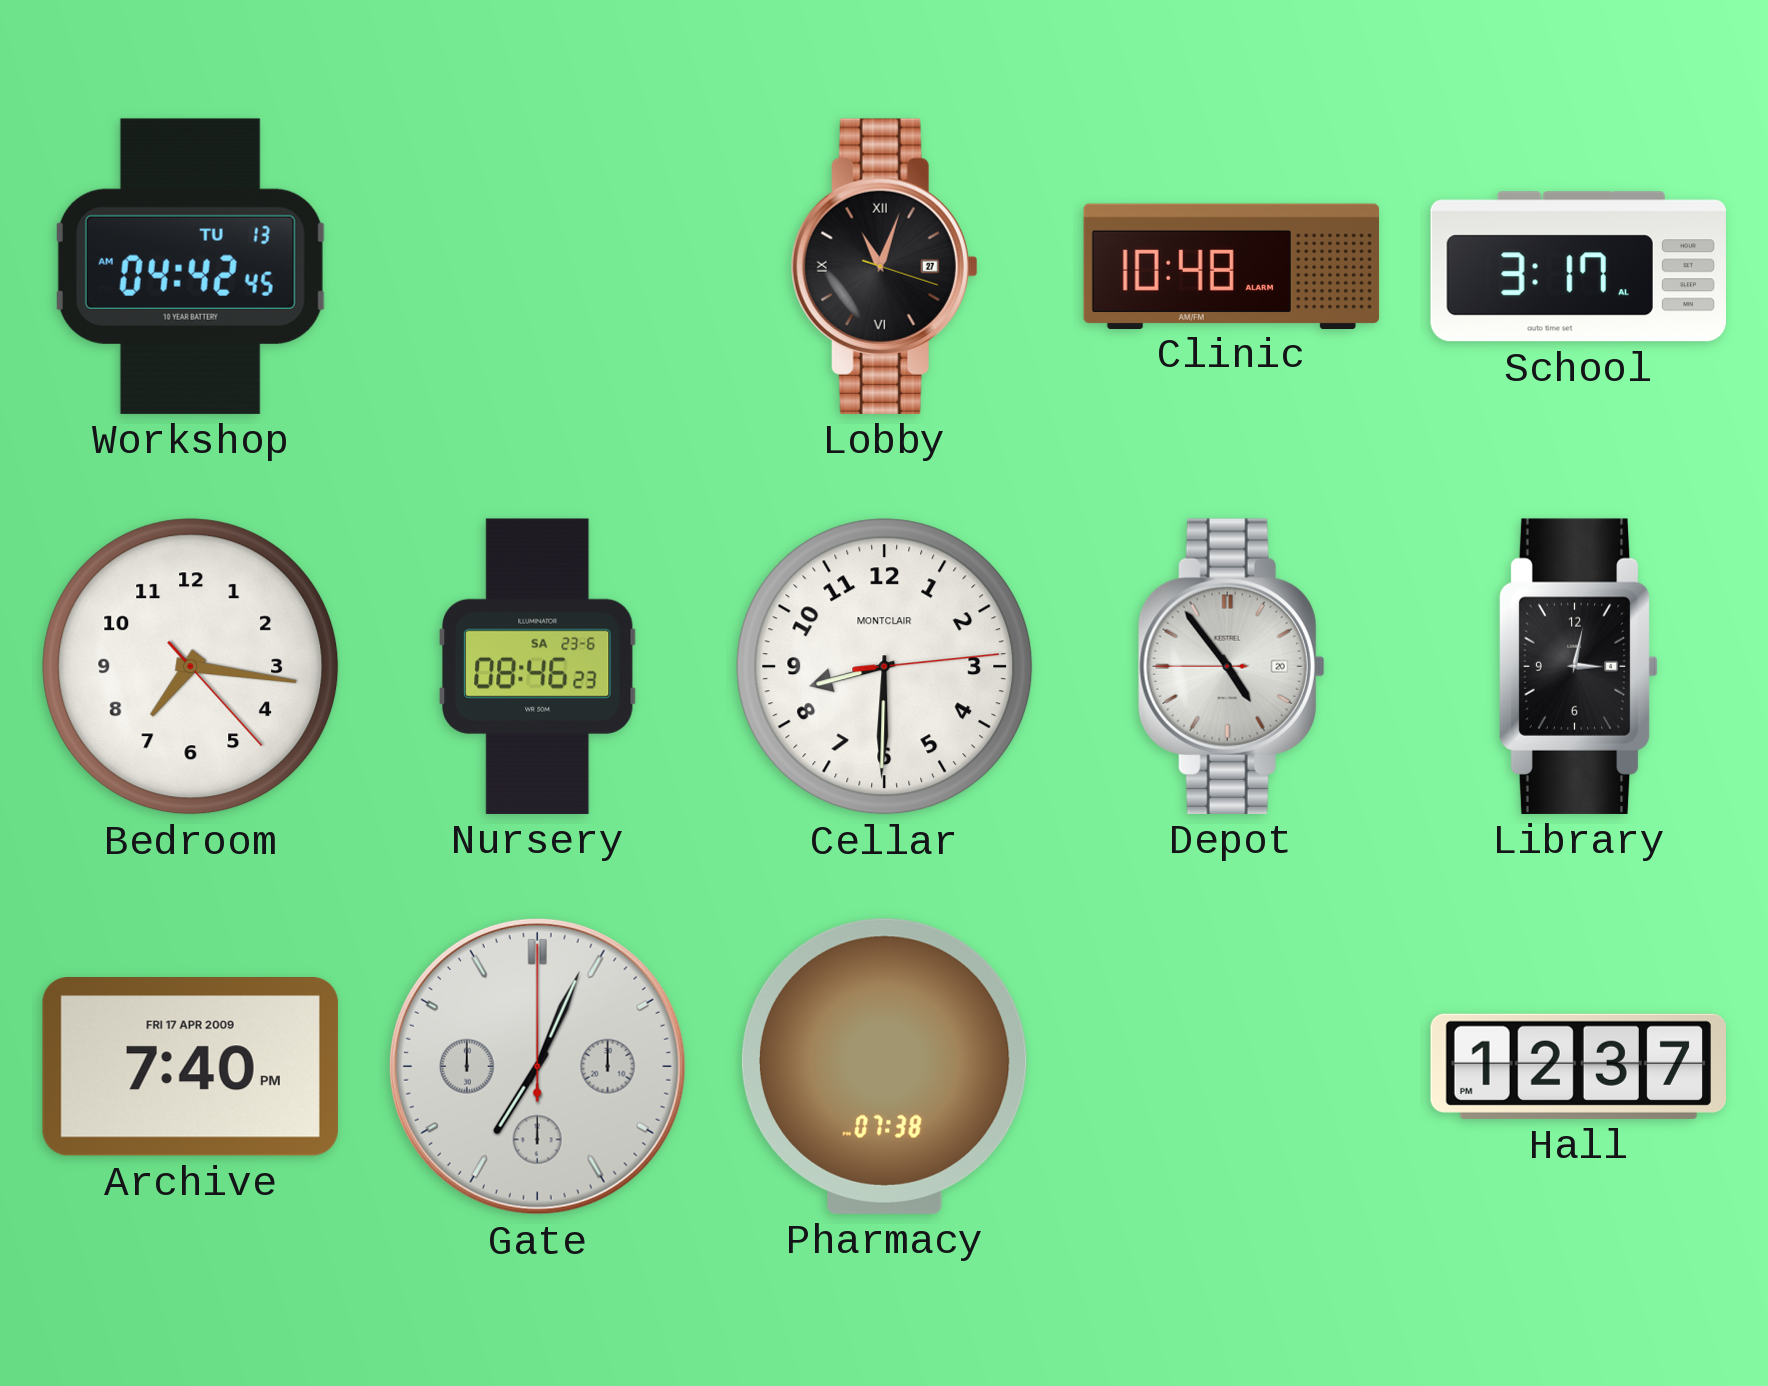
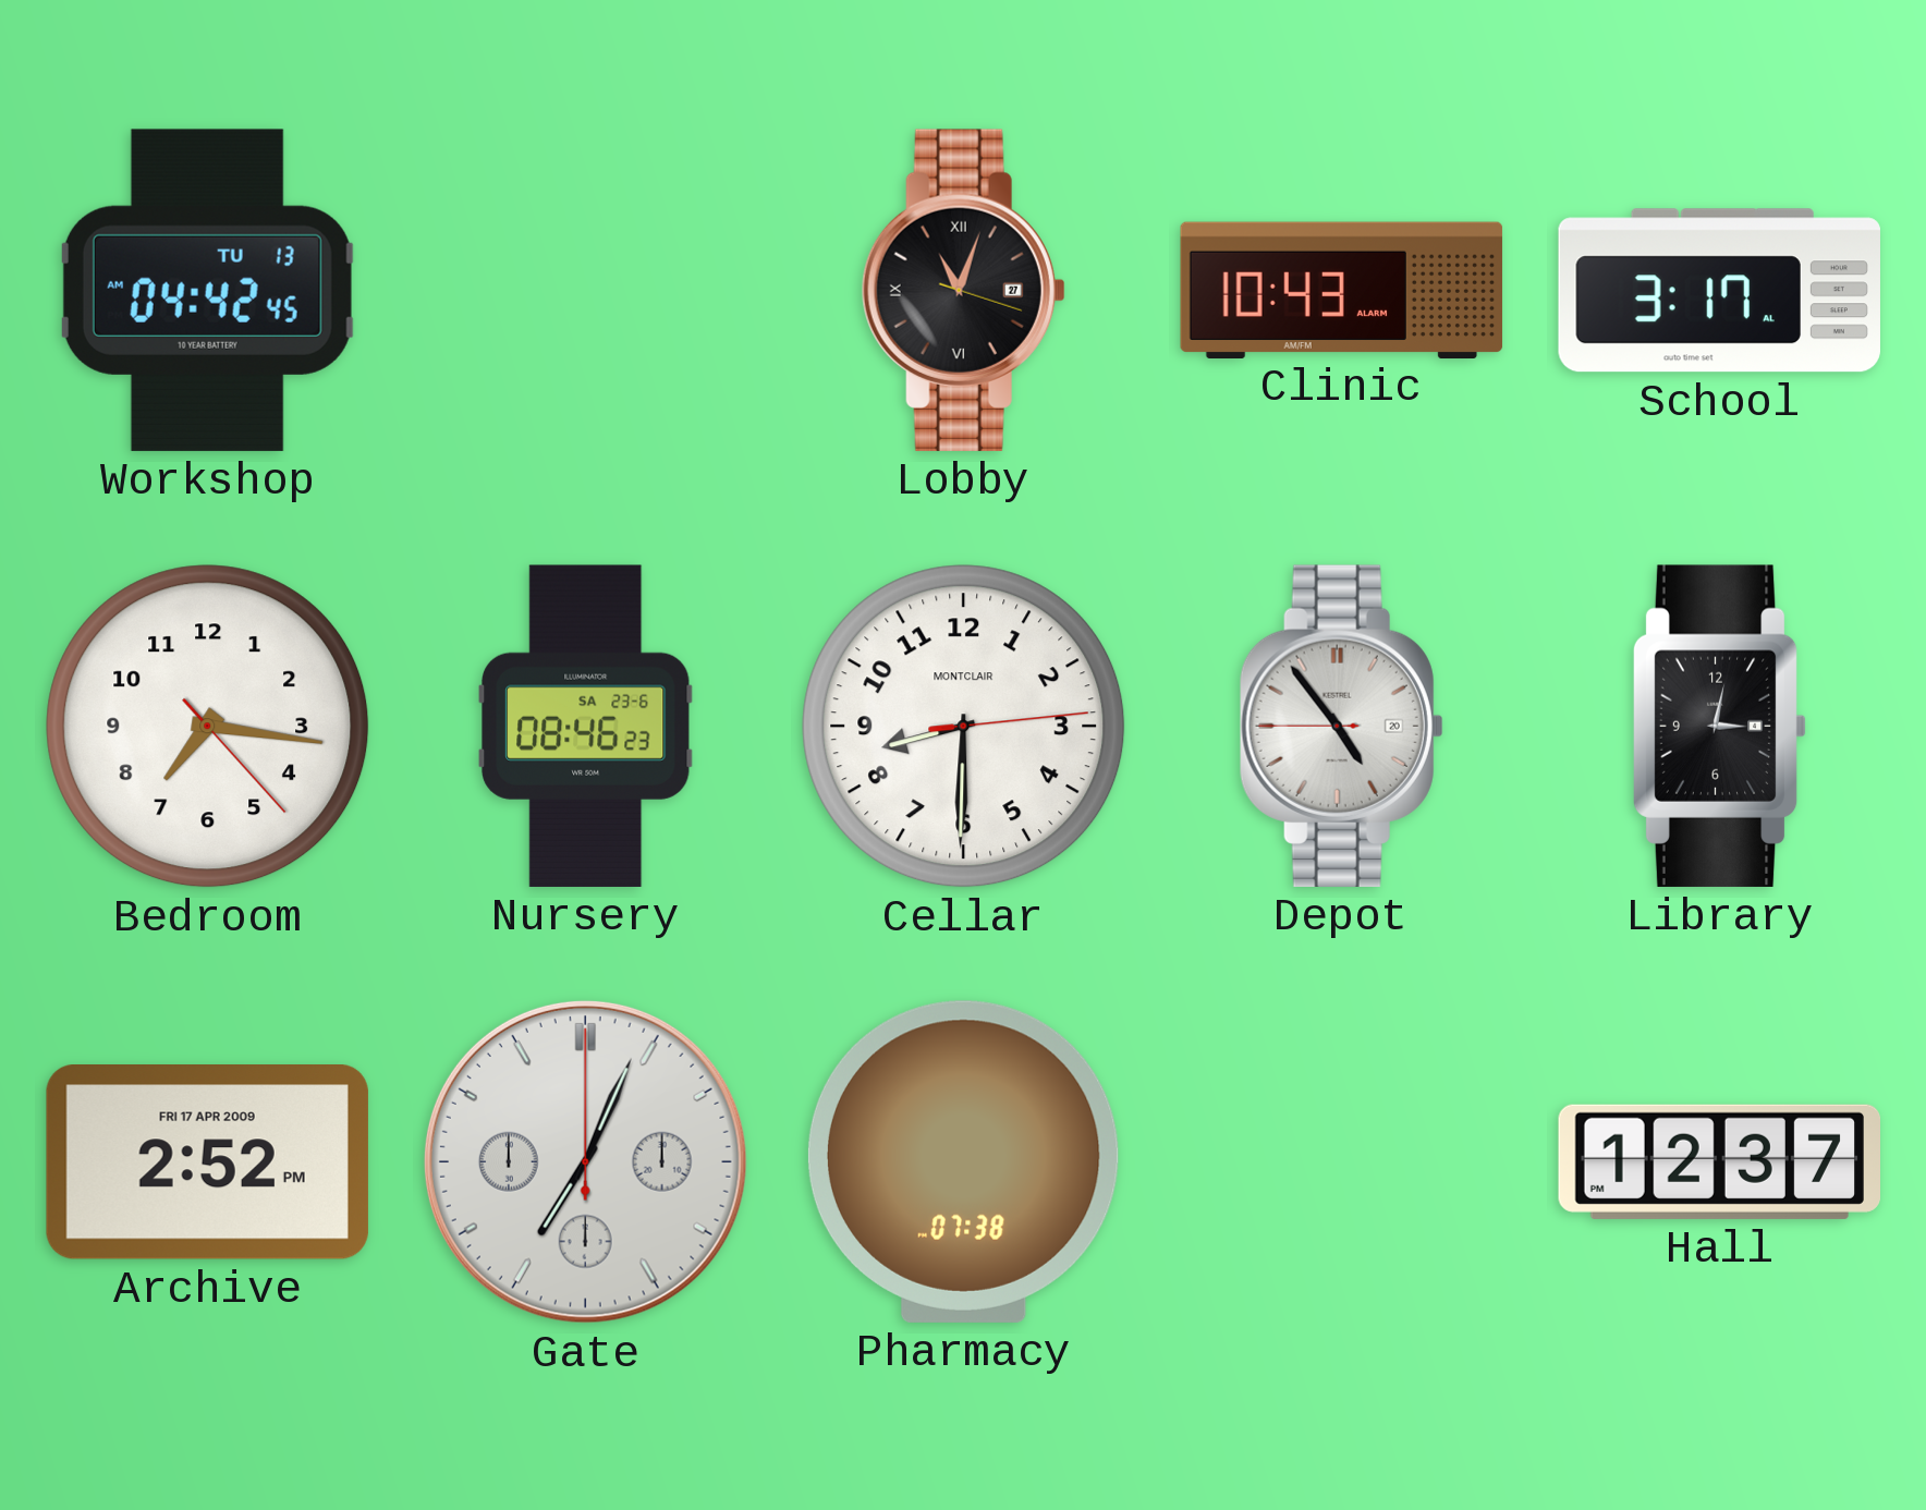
Clinic: 10:48 -> 10:43 (1342, 290)
Archive: 7:40 -> 2:52 (207, 1162)
